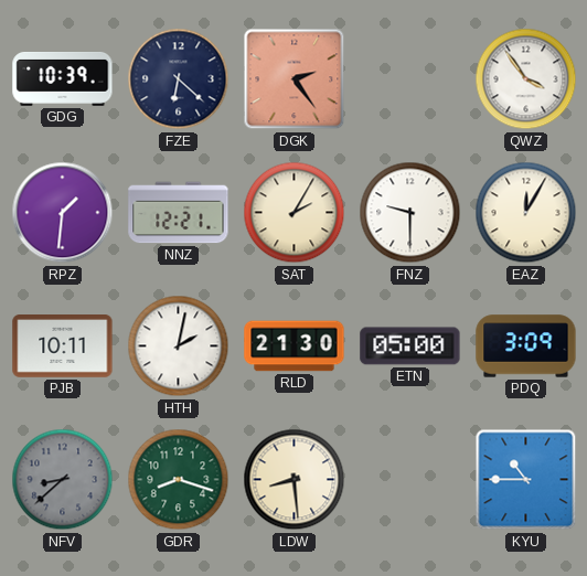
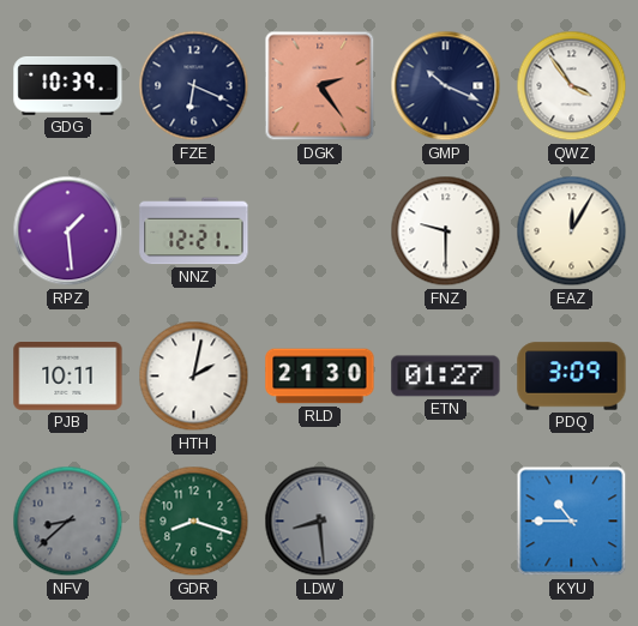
FZE: 6:22 -> 6:19 (194, 86)
GMP: none -> 10:19 (446, 86)
RPZ: 1:31 -> 1:29 (68, 231)
SAT: 2:05 -> none (295, 213)
ETN: 05:00 -> 01:27 (446, 377)
LDW dial: cream -> grey (320, 522)
